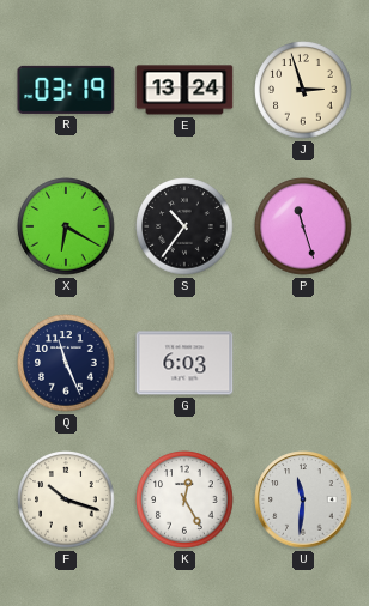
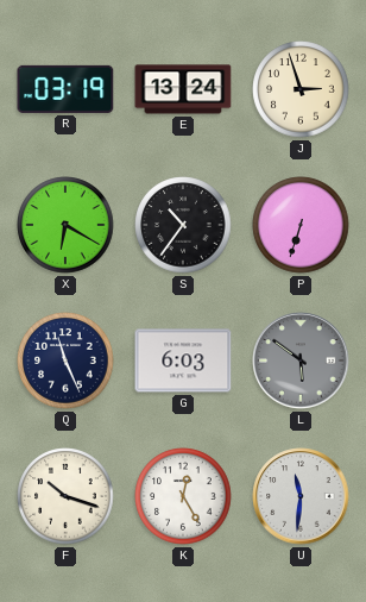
P: 11:27 -> 6:33 (301, 225)
L: none -> 5:51 (301, 360)
